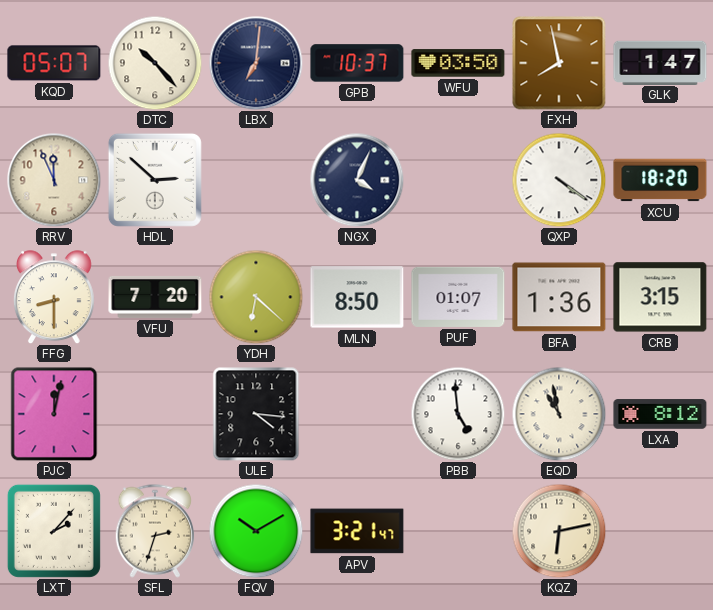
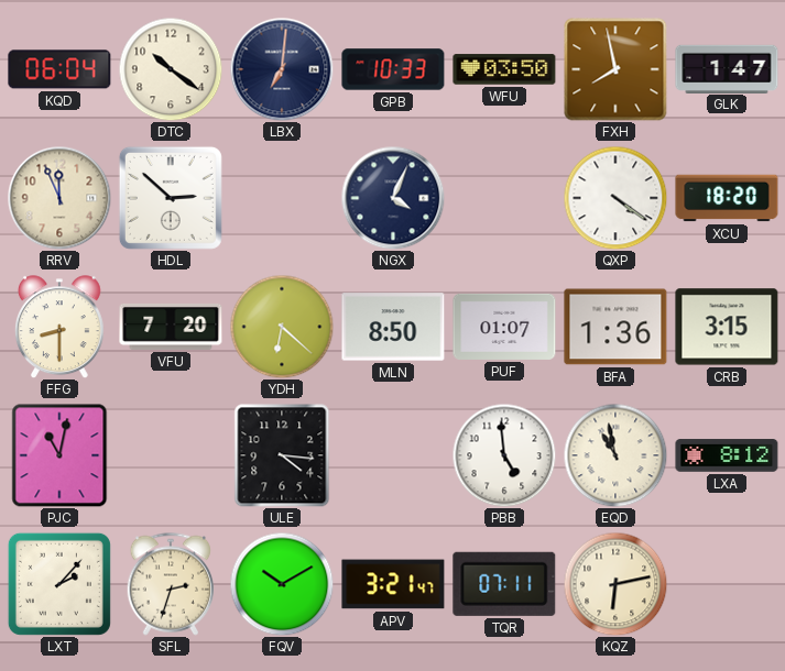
KQD: 05:07 -> 06:04 (59, 69)
DTC: 10:23 -> 10:21 (171, 69)
GPB: 10:37 -> 10:33 (393, 69)
PJC: 12:02 -> 11:02 (59, 455)
TQR: none -> 07:11 (504, 584)
